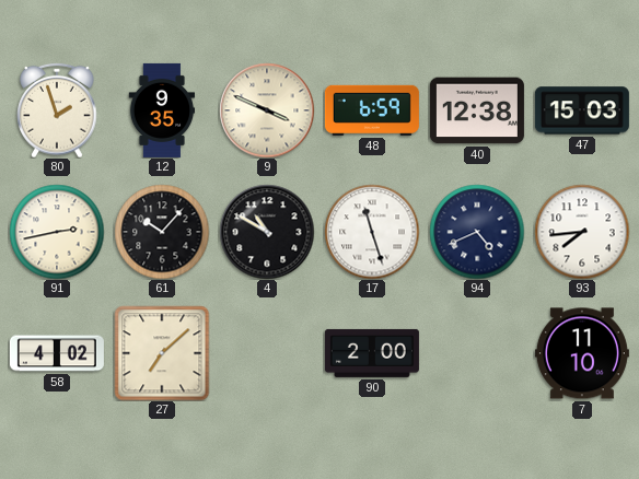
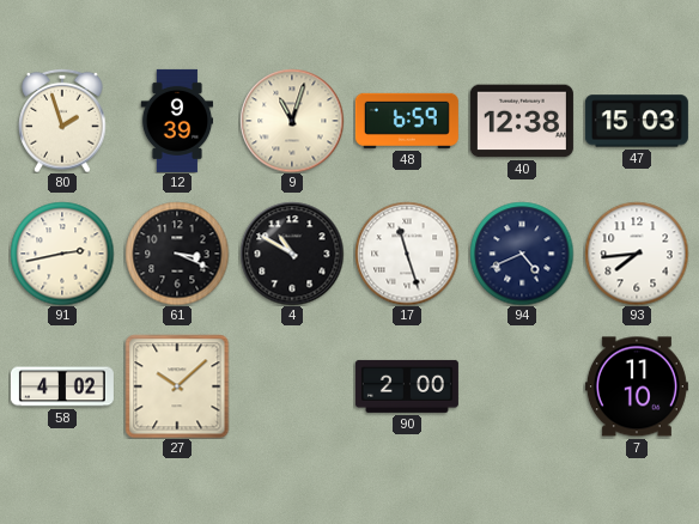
12: 9:35 -> 9:39 (177, 121)
9: 3:49 -> 11:03 (292, 121)
61: 10:07 -> 3:19 (177, 254)
27: 7:08 -> 10:08 (177, 386)
